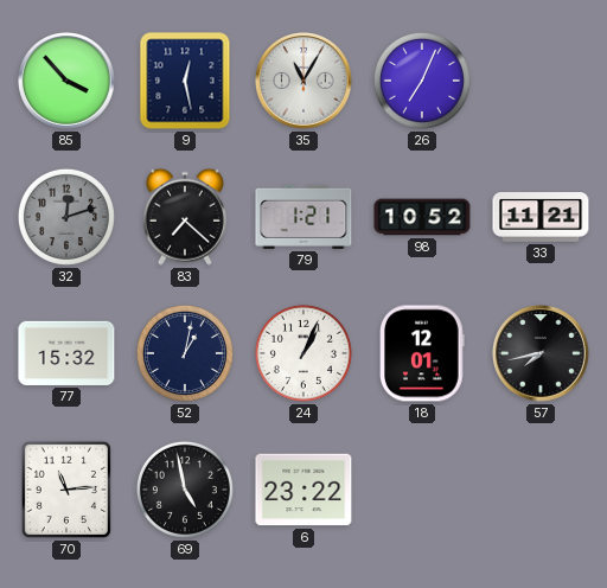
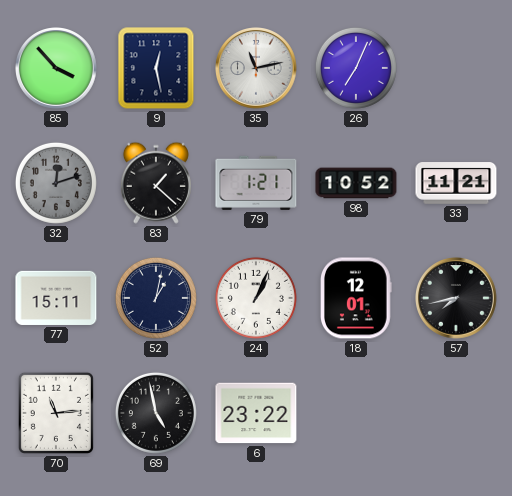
35: 11:05 -> 11:13 (257, 69)
83: 7:22 -> 1:22 (156, 183)
77: 15:32 -> 15:11 (56, 298)
